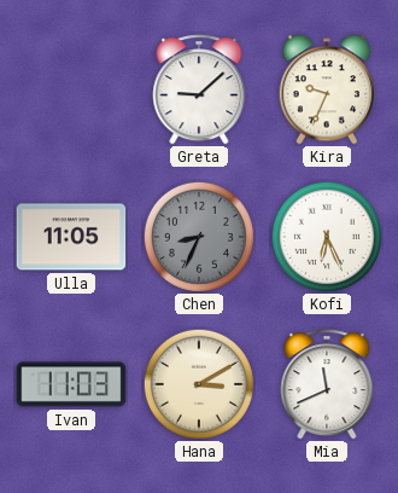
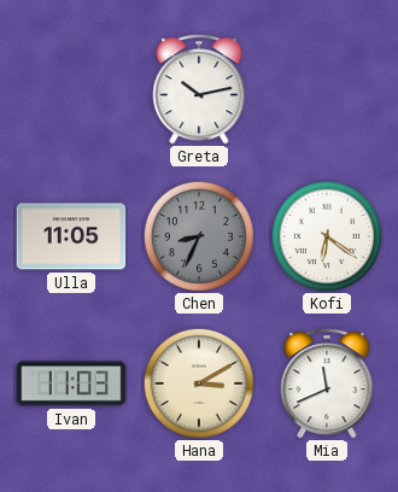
Greta: 9:08 -> 10:13 (199, 89)
Kira: 9:34 -> none (327, 89)
Kofi: 6:26 -> 6:21 (327, 236)
